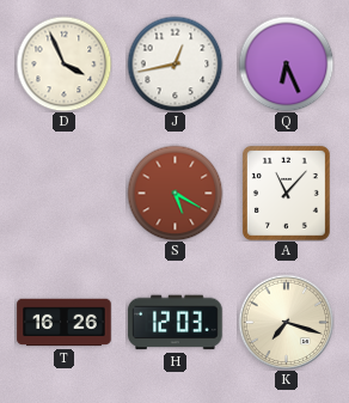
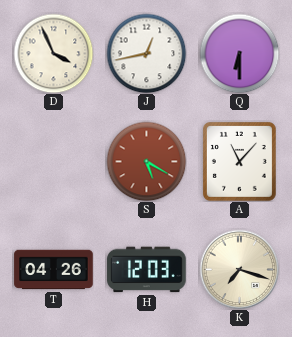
Q: 6:26 -> 6:30 (239, 53)
T: 16:26 -> 04:26 (54, 270)
